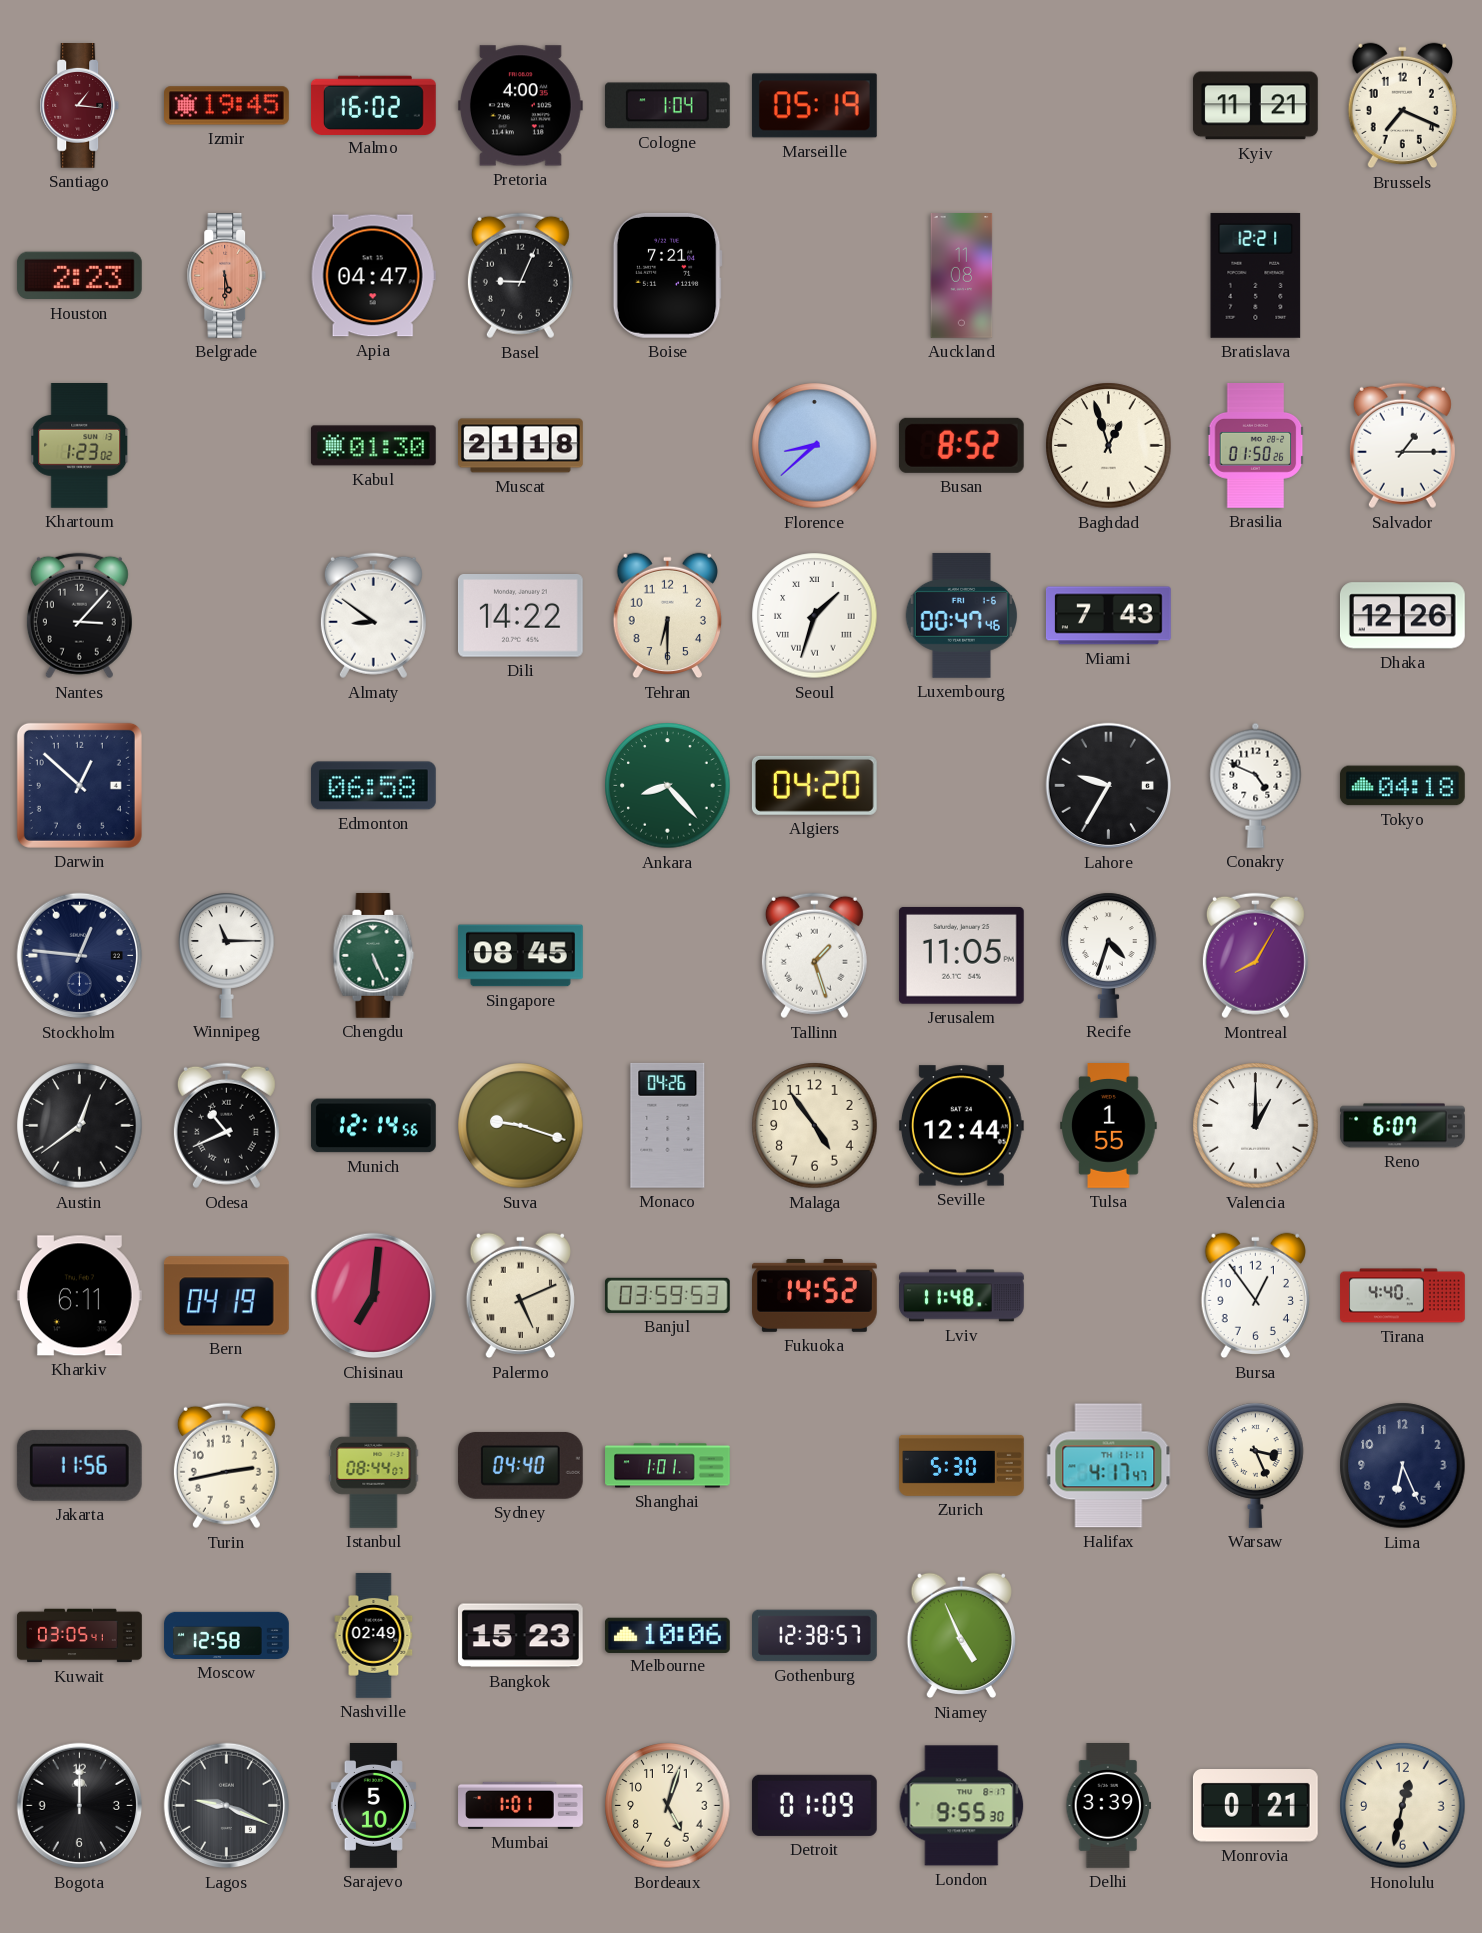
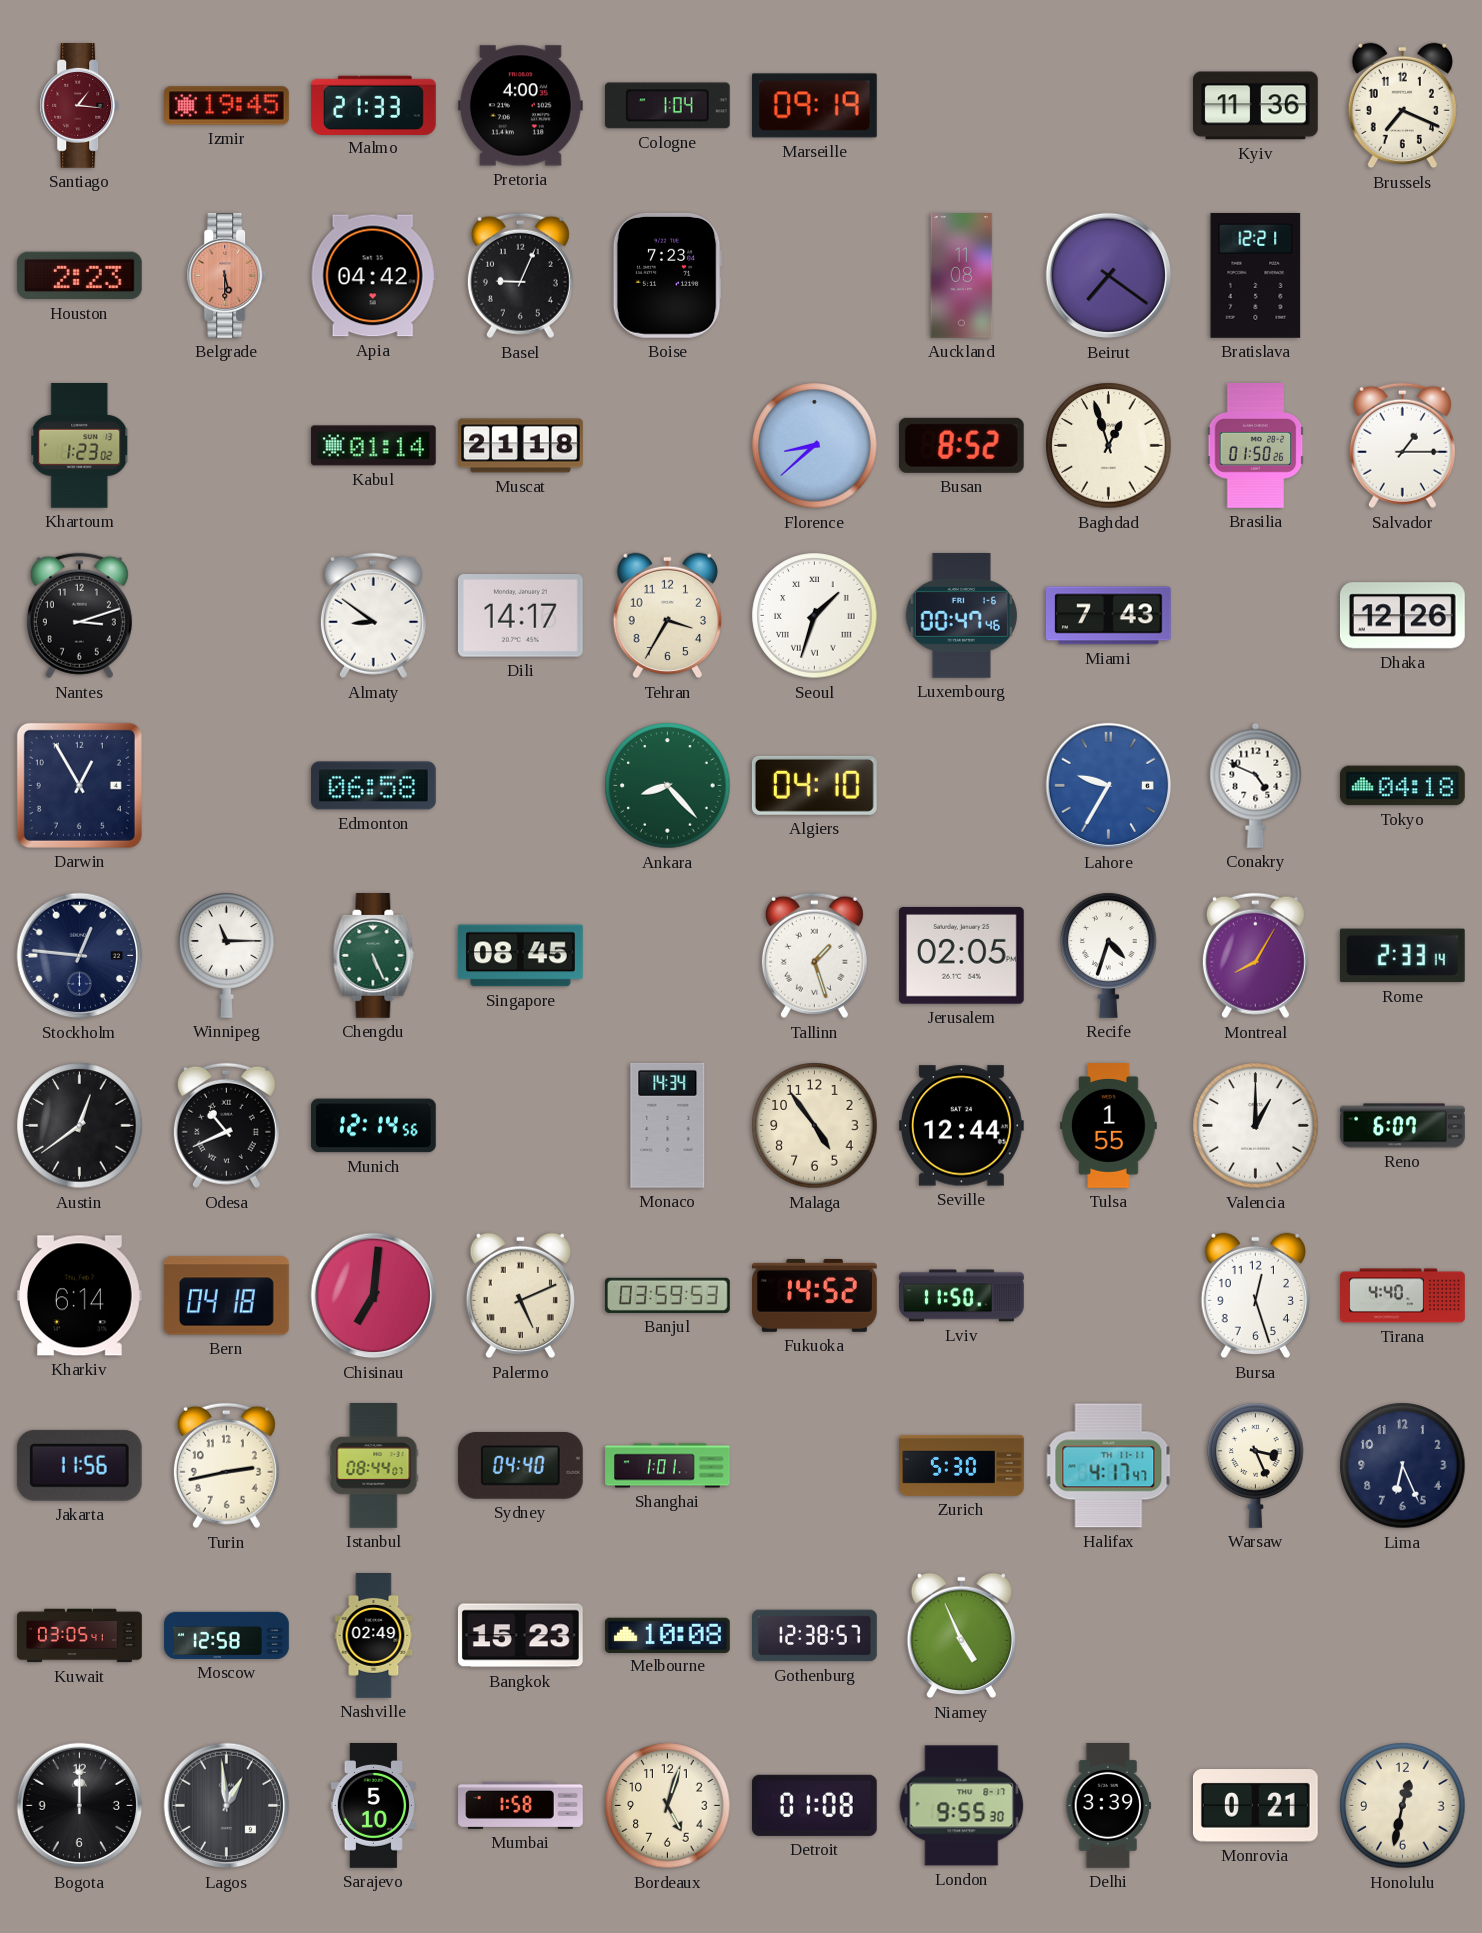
Malmo: 16:02 -> 21:33 (373, 105)
Marseille: 05:19 -> 09:19 (814, 106)
Kyiv: 11:21 -> 11:36 (1255, 106)
Apia: 04:47 -> 04:42 (373, 276)
Boise: 7:21 -> 7:23 (667, 275)
Beirut: none -> 7:21 (1109, 276)
Kabul: 01:30 -> 01:14 (373, 446)
Nantes: 3:07 -> 3:12 (79, 616)
Dili: 14:22 -> 14:17 (520, 616)
Tehran: 6:30 -> 3:35 (667, 616)
Darwin: 12:52 -> 12:55 (79, 785)
Algiers: 04:20 -> 04:10 (814, 785)
Lahore dial: black -> blue (1109, 786)
Jerusalem: 11:05 -> 02:05 (961, 955)
Rome: none -> 2:33 (1402, 956)
Suva: 9:18 -> none (521, 1126)
Monaco: 04:26 -> 14:34 (668, 1125)
Kharkiv: 6:11 -> 6:14 (79, 1296)
Bern: 04:19 -> 04:18 (227, 1296)
Lviv: 11:48 -> 11:50 (962, 1296)
Bursa: 12:54 -> 12:27 (1255, 1296)
Melbourne: 10:06 -> 10:08 (667, 1635)
Lagos: 9:19 -> 12:59 (227, 1806)
Mumbai: 1:01 -> 1:58 (521, 1805)
Detroit: 01:09 -> 01:08 (814, 1805)
